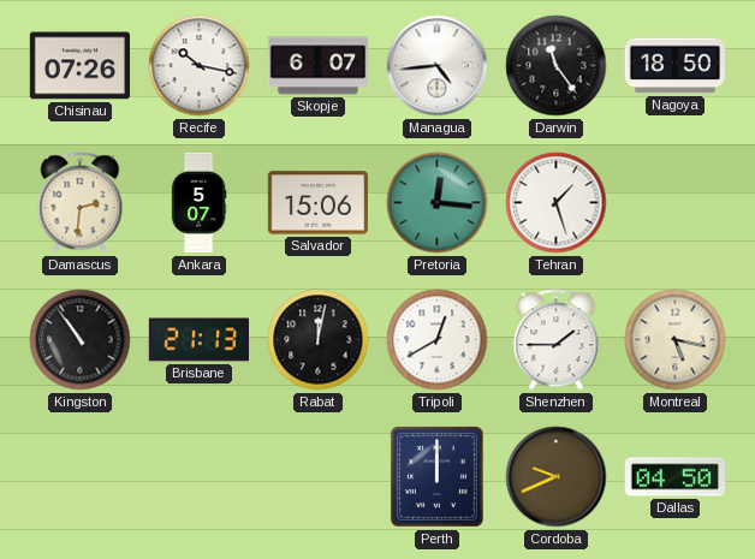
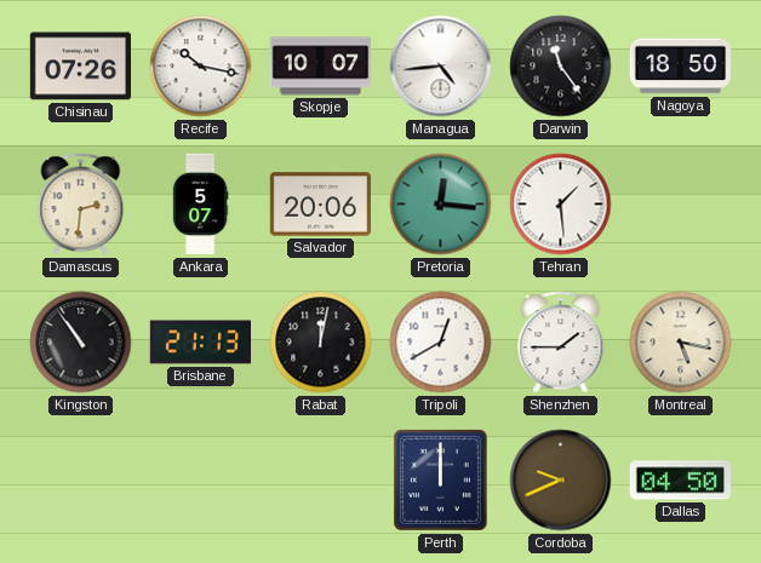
Skopje: 6:07 -> 10:07 (320, 67)
Salvador: 15:06 -> 20:06 (320, 205)
Tehran: 1:27 -> 1:29 (561, 205)
